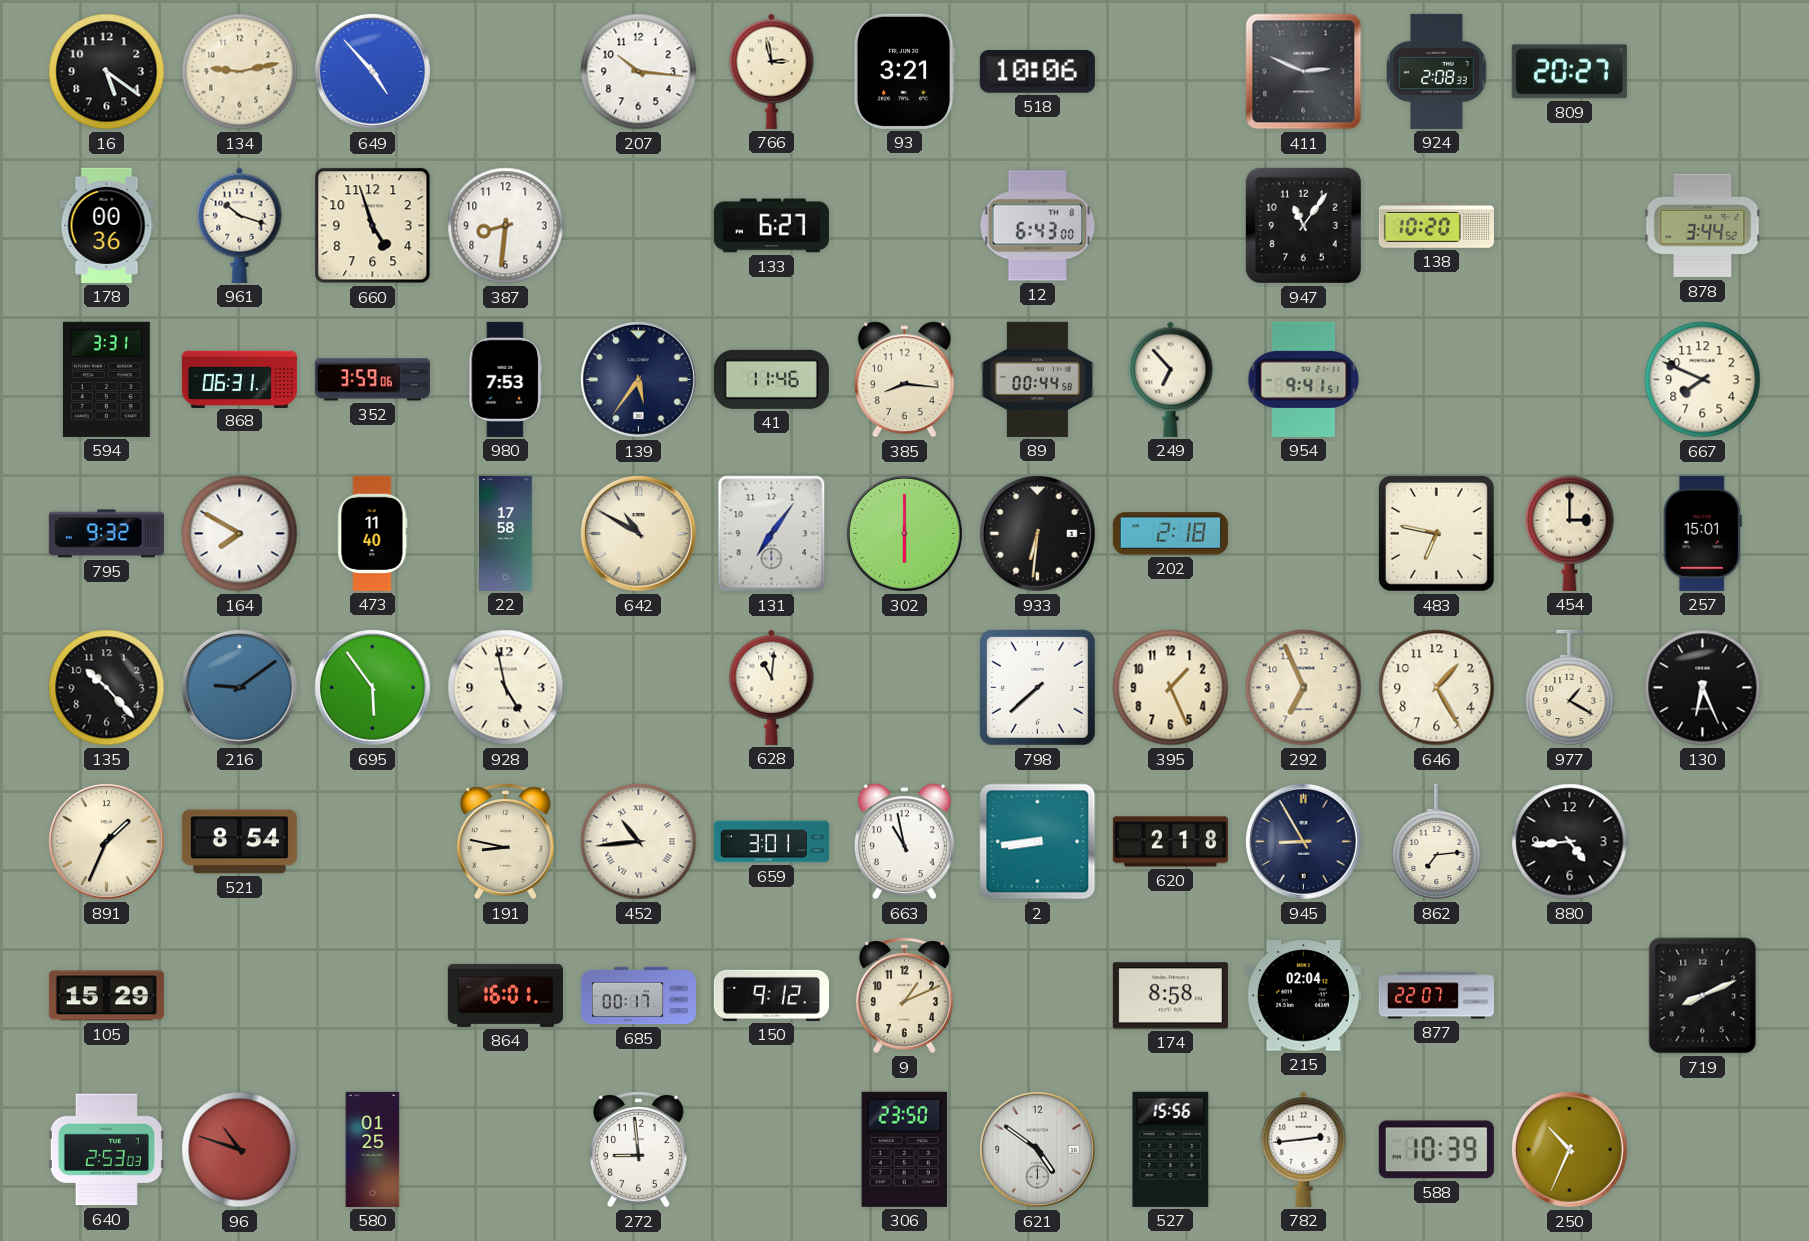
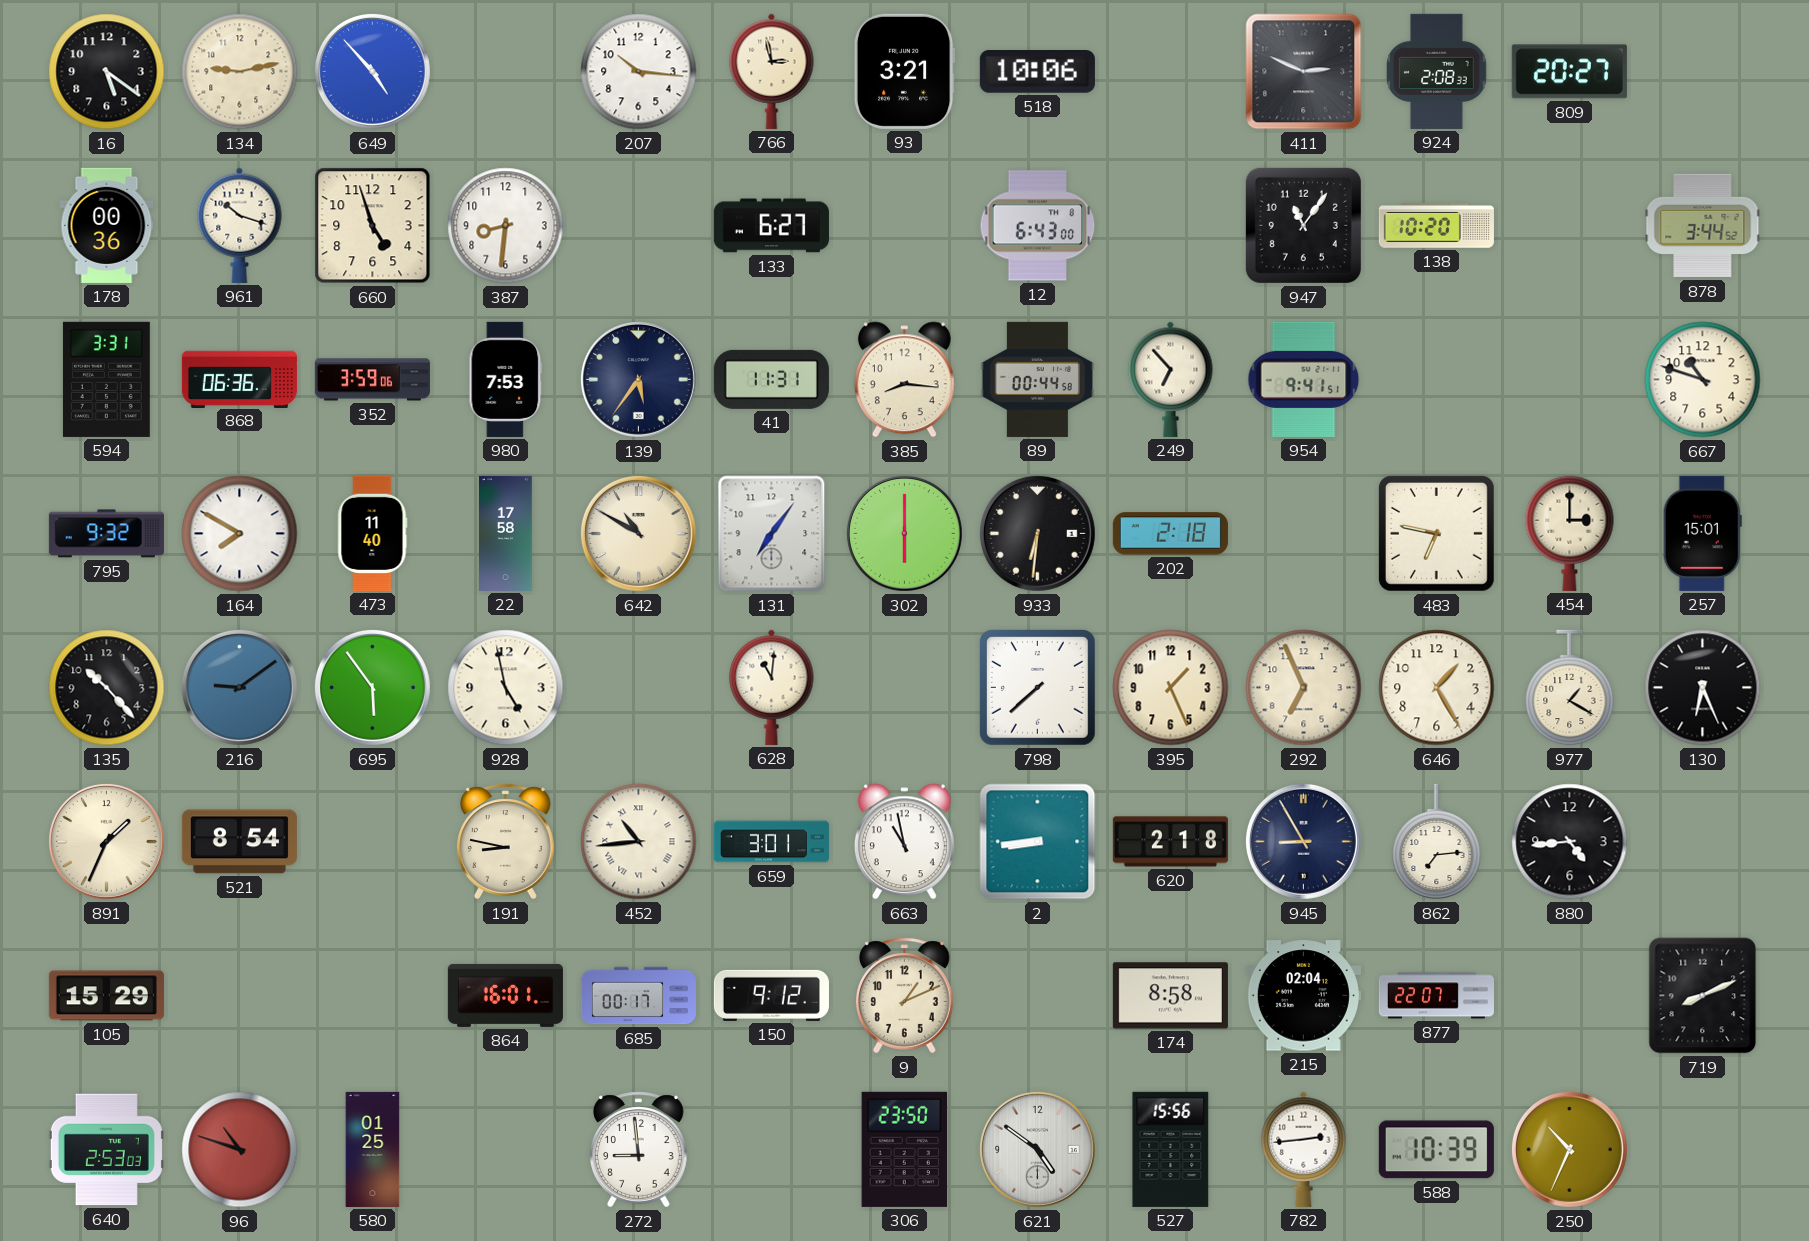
868: 06:31 -> 06:36 (239, 379)
41: 11:46 -> 11:31 (771, 379)
667: 7:49 -> 10:48 (1703, 380)
